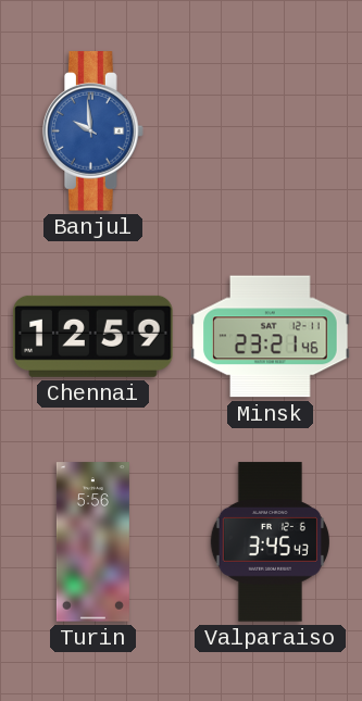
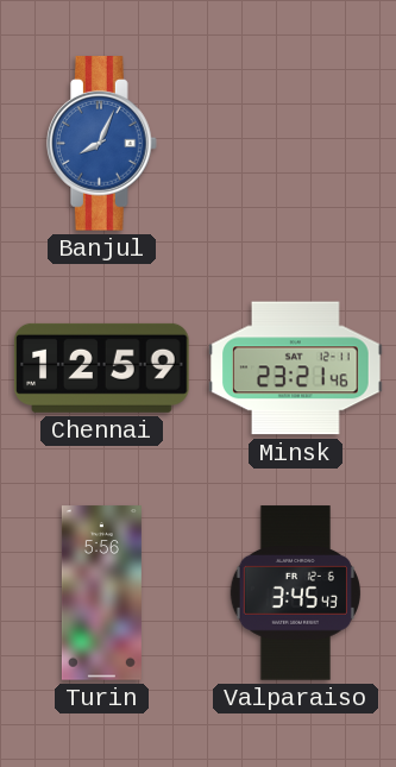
Banjul: 9:59 -> 8:04 (101, 144)
